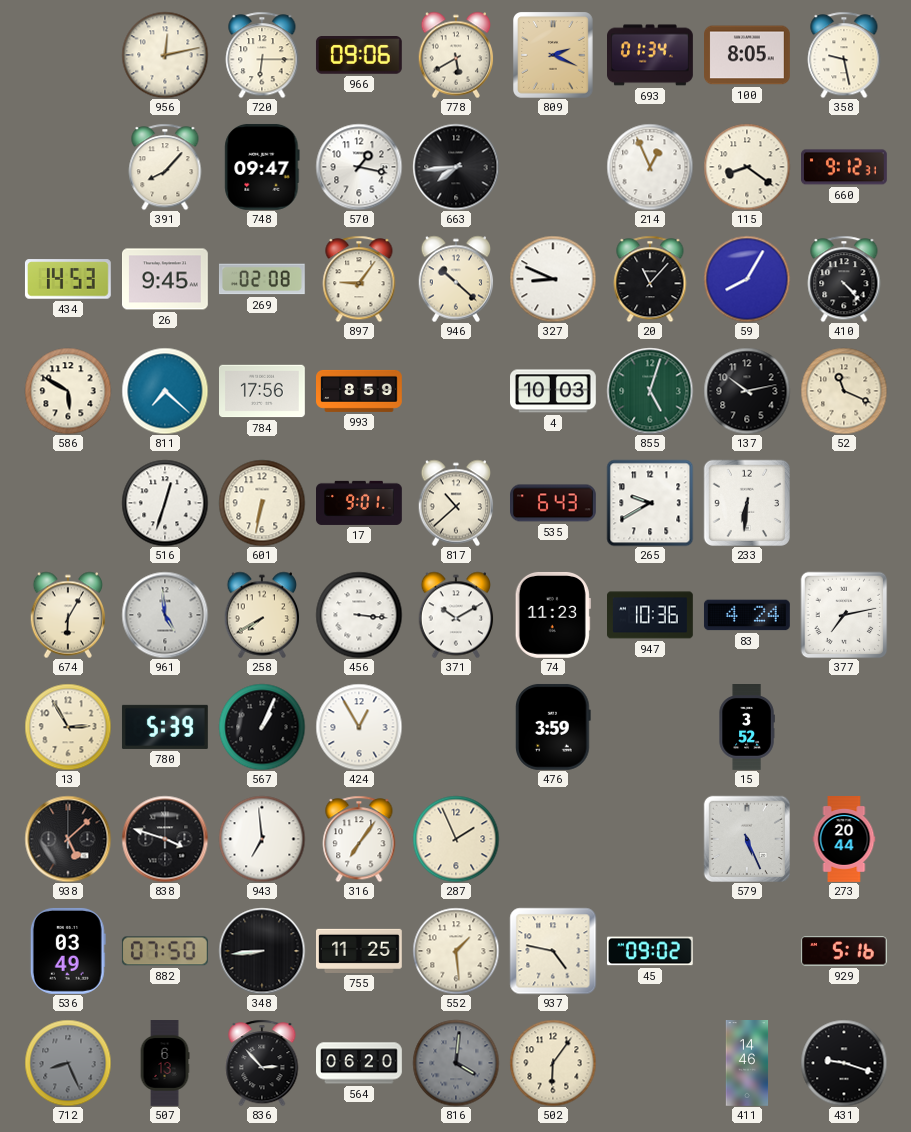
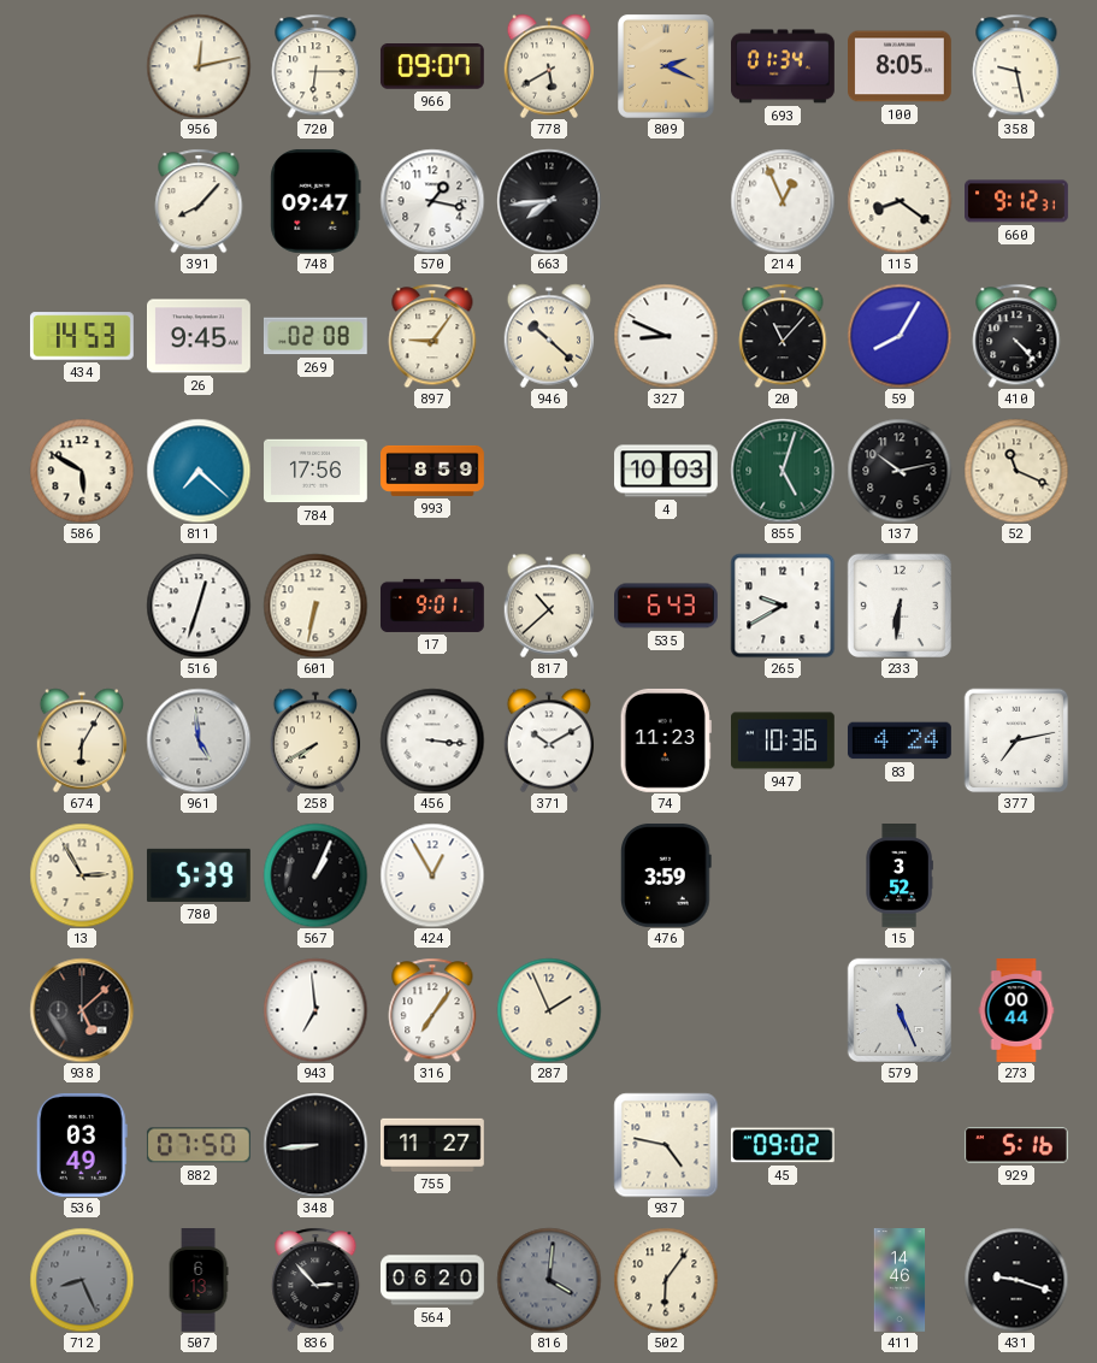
966: 09:06 -> 09:07 (432, 66)
838: 3:48 -> none (165, 839)
273: 20:44 -> 00:44 (1016, 1011)
755: 11:25 -> 11:27 (434, 1145)
552: 1:29 -> none (456, 951)
